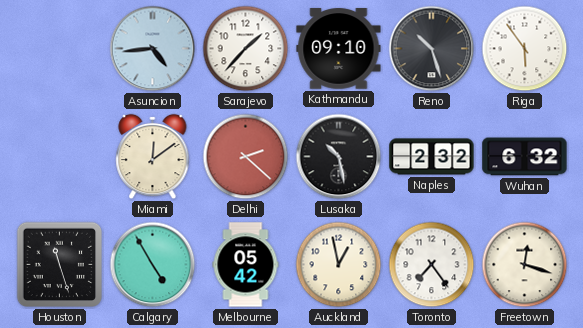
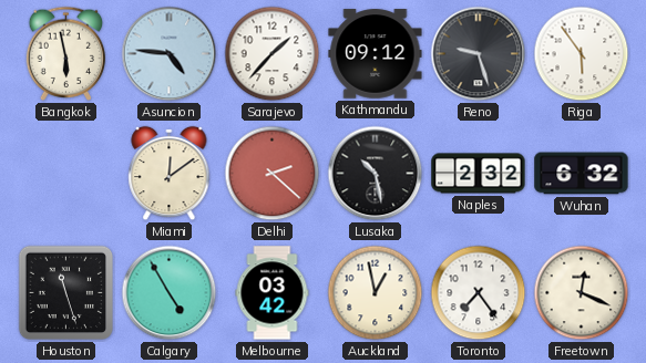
Bangkok: none -> 5:58 (66, 53)
Asuncion: 4:44 -> 4:46 (170, 54)
Kathmandu: 09:10 -> 09:12 (376, 54)
Reno: 10:27 -> 9:27 (479, 54)
Melbourne: 05:42 -> 03:42 (273, 293)
Freetown: 12:18 -> 12:19 (582, 293)
